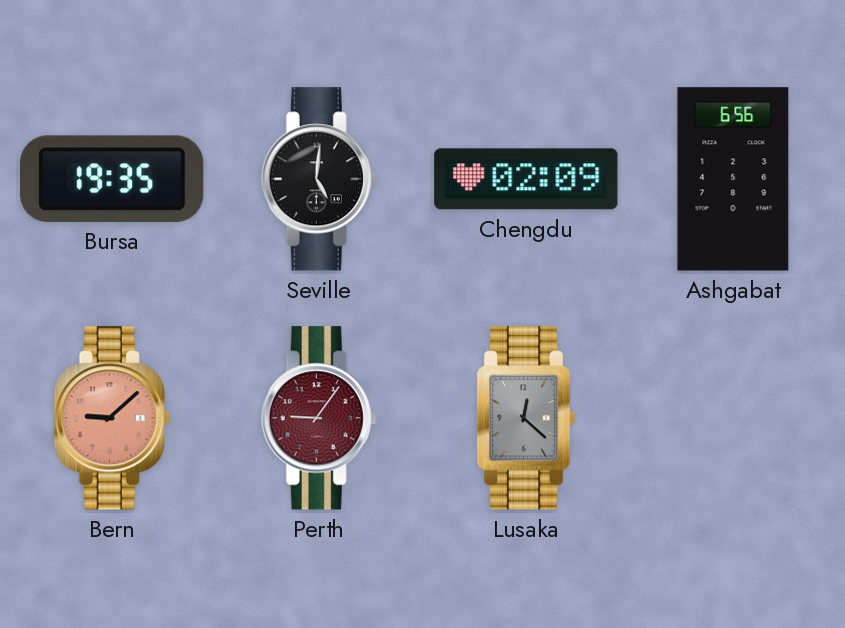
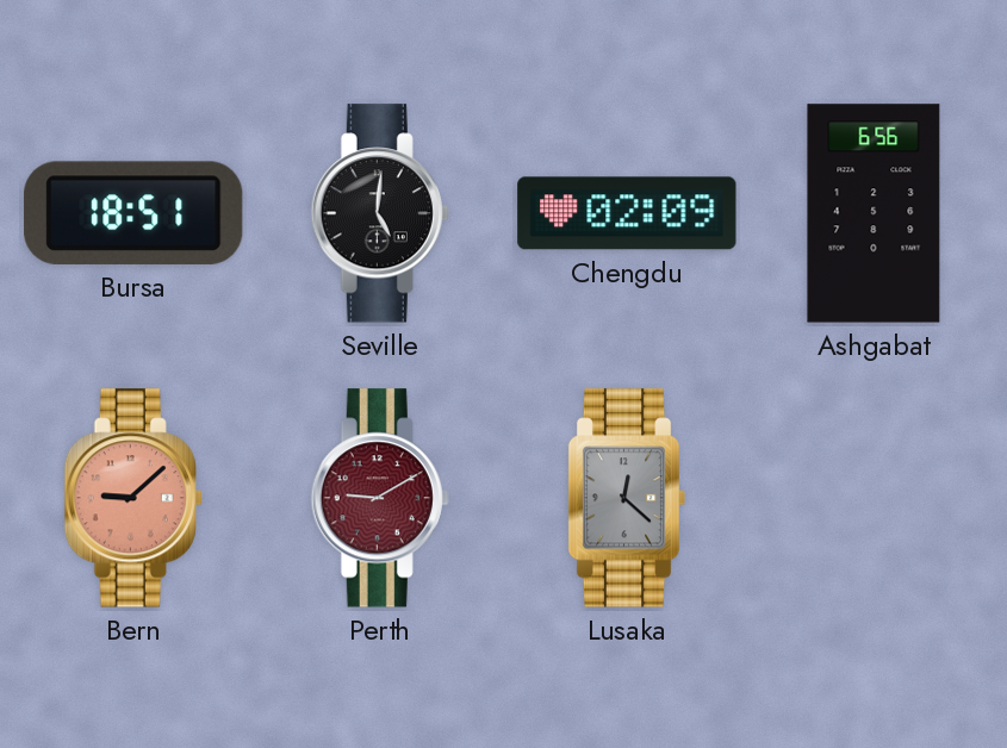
Bursa: 19:35 -> 18:51 (133, 213)
Perth: 9:06 -> 9:10 (380, 498)
